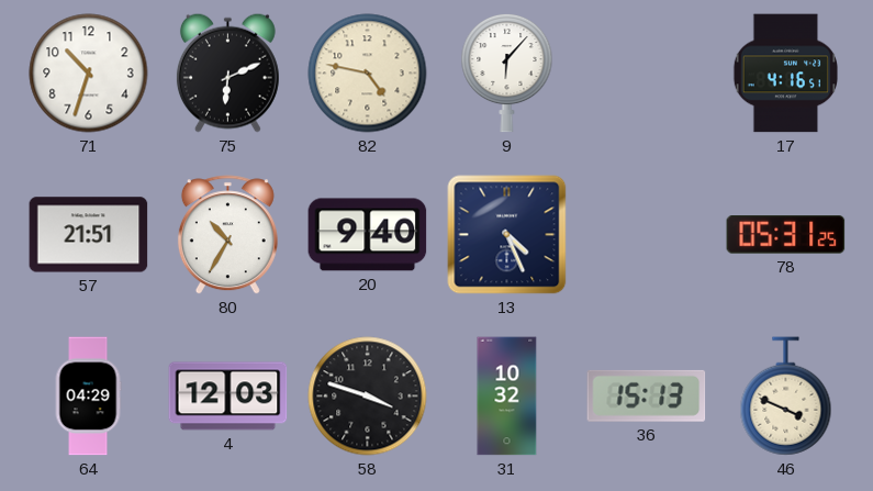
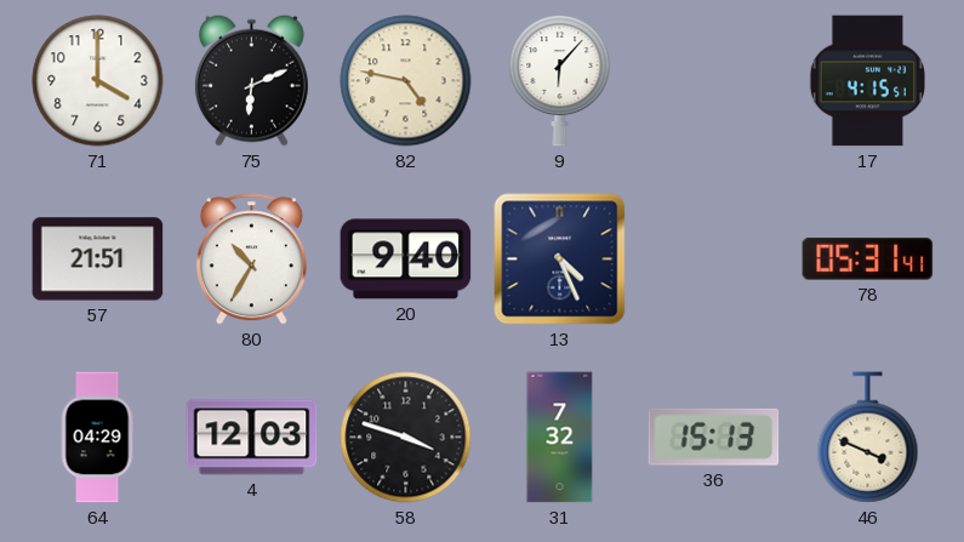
71: 10:33 -> 4:00 (98, 81)
17: 4:16 -> 4:15 (867, 81)
78: 05:31:25 -> 05:31:41 (868, 259)
31: 10:32 -> 7:32 (560, 438)
